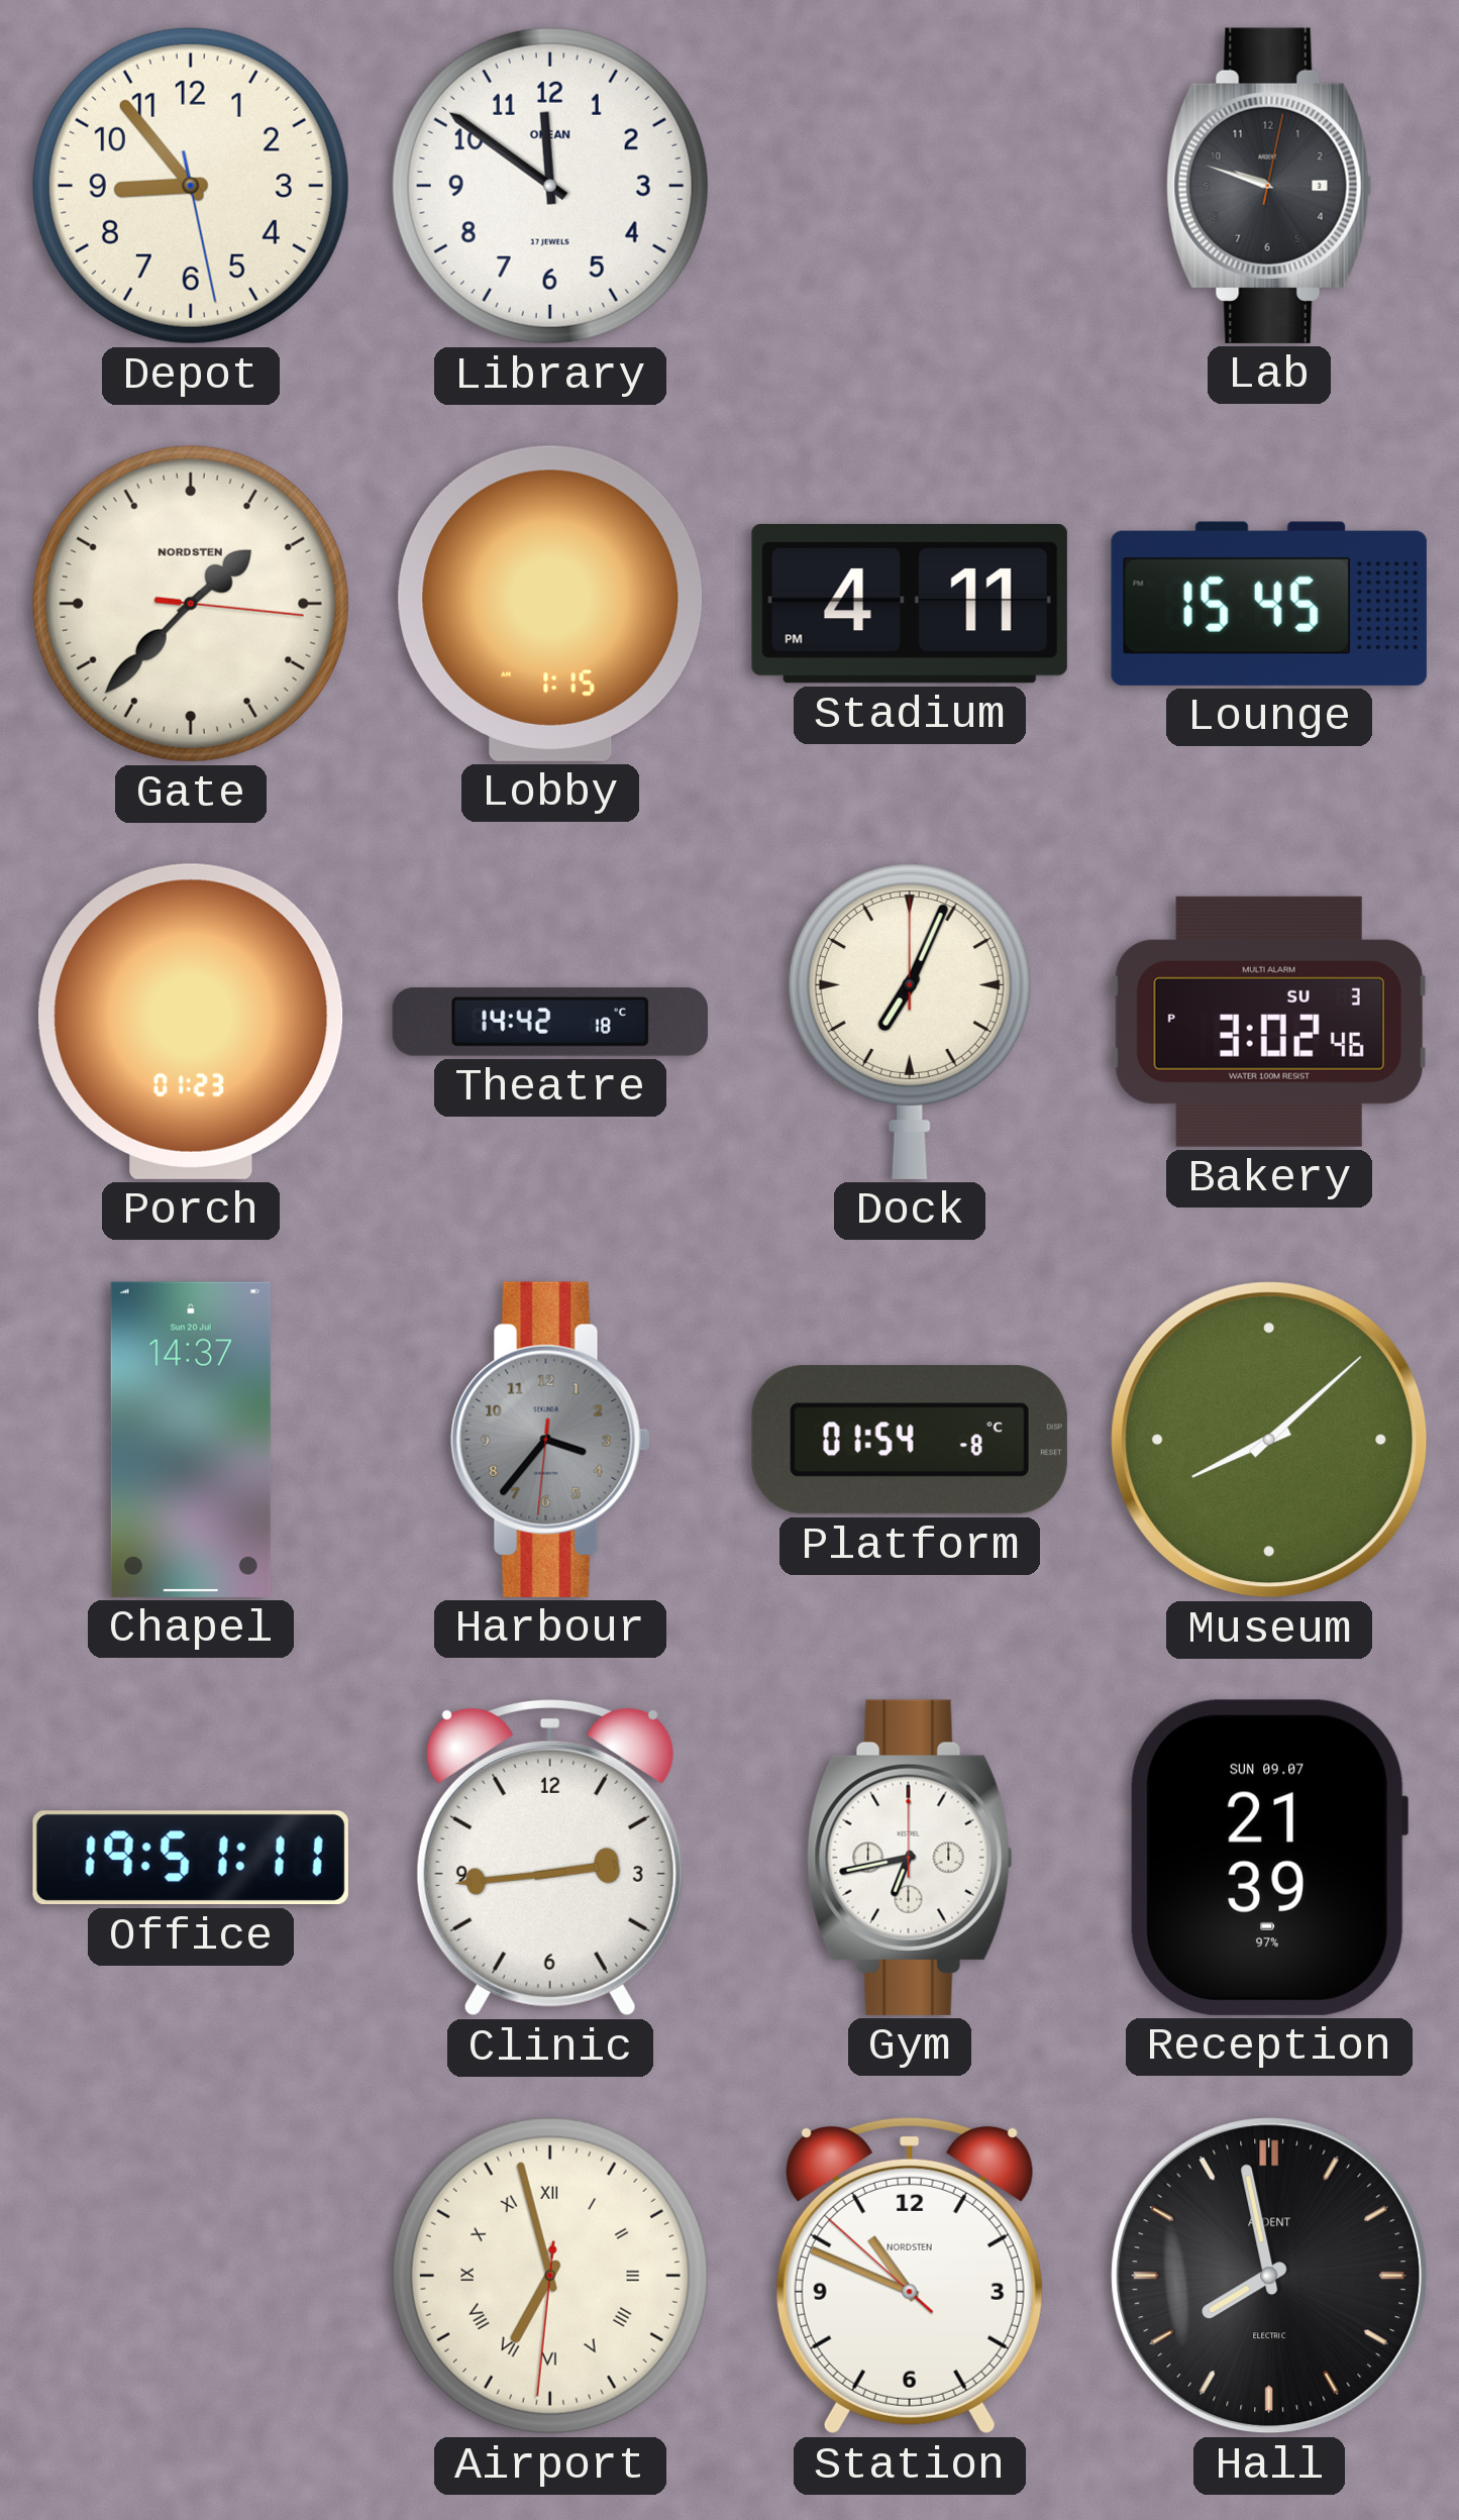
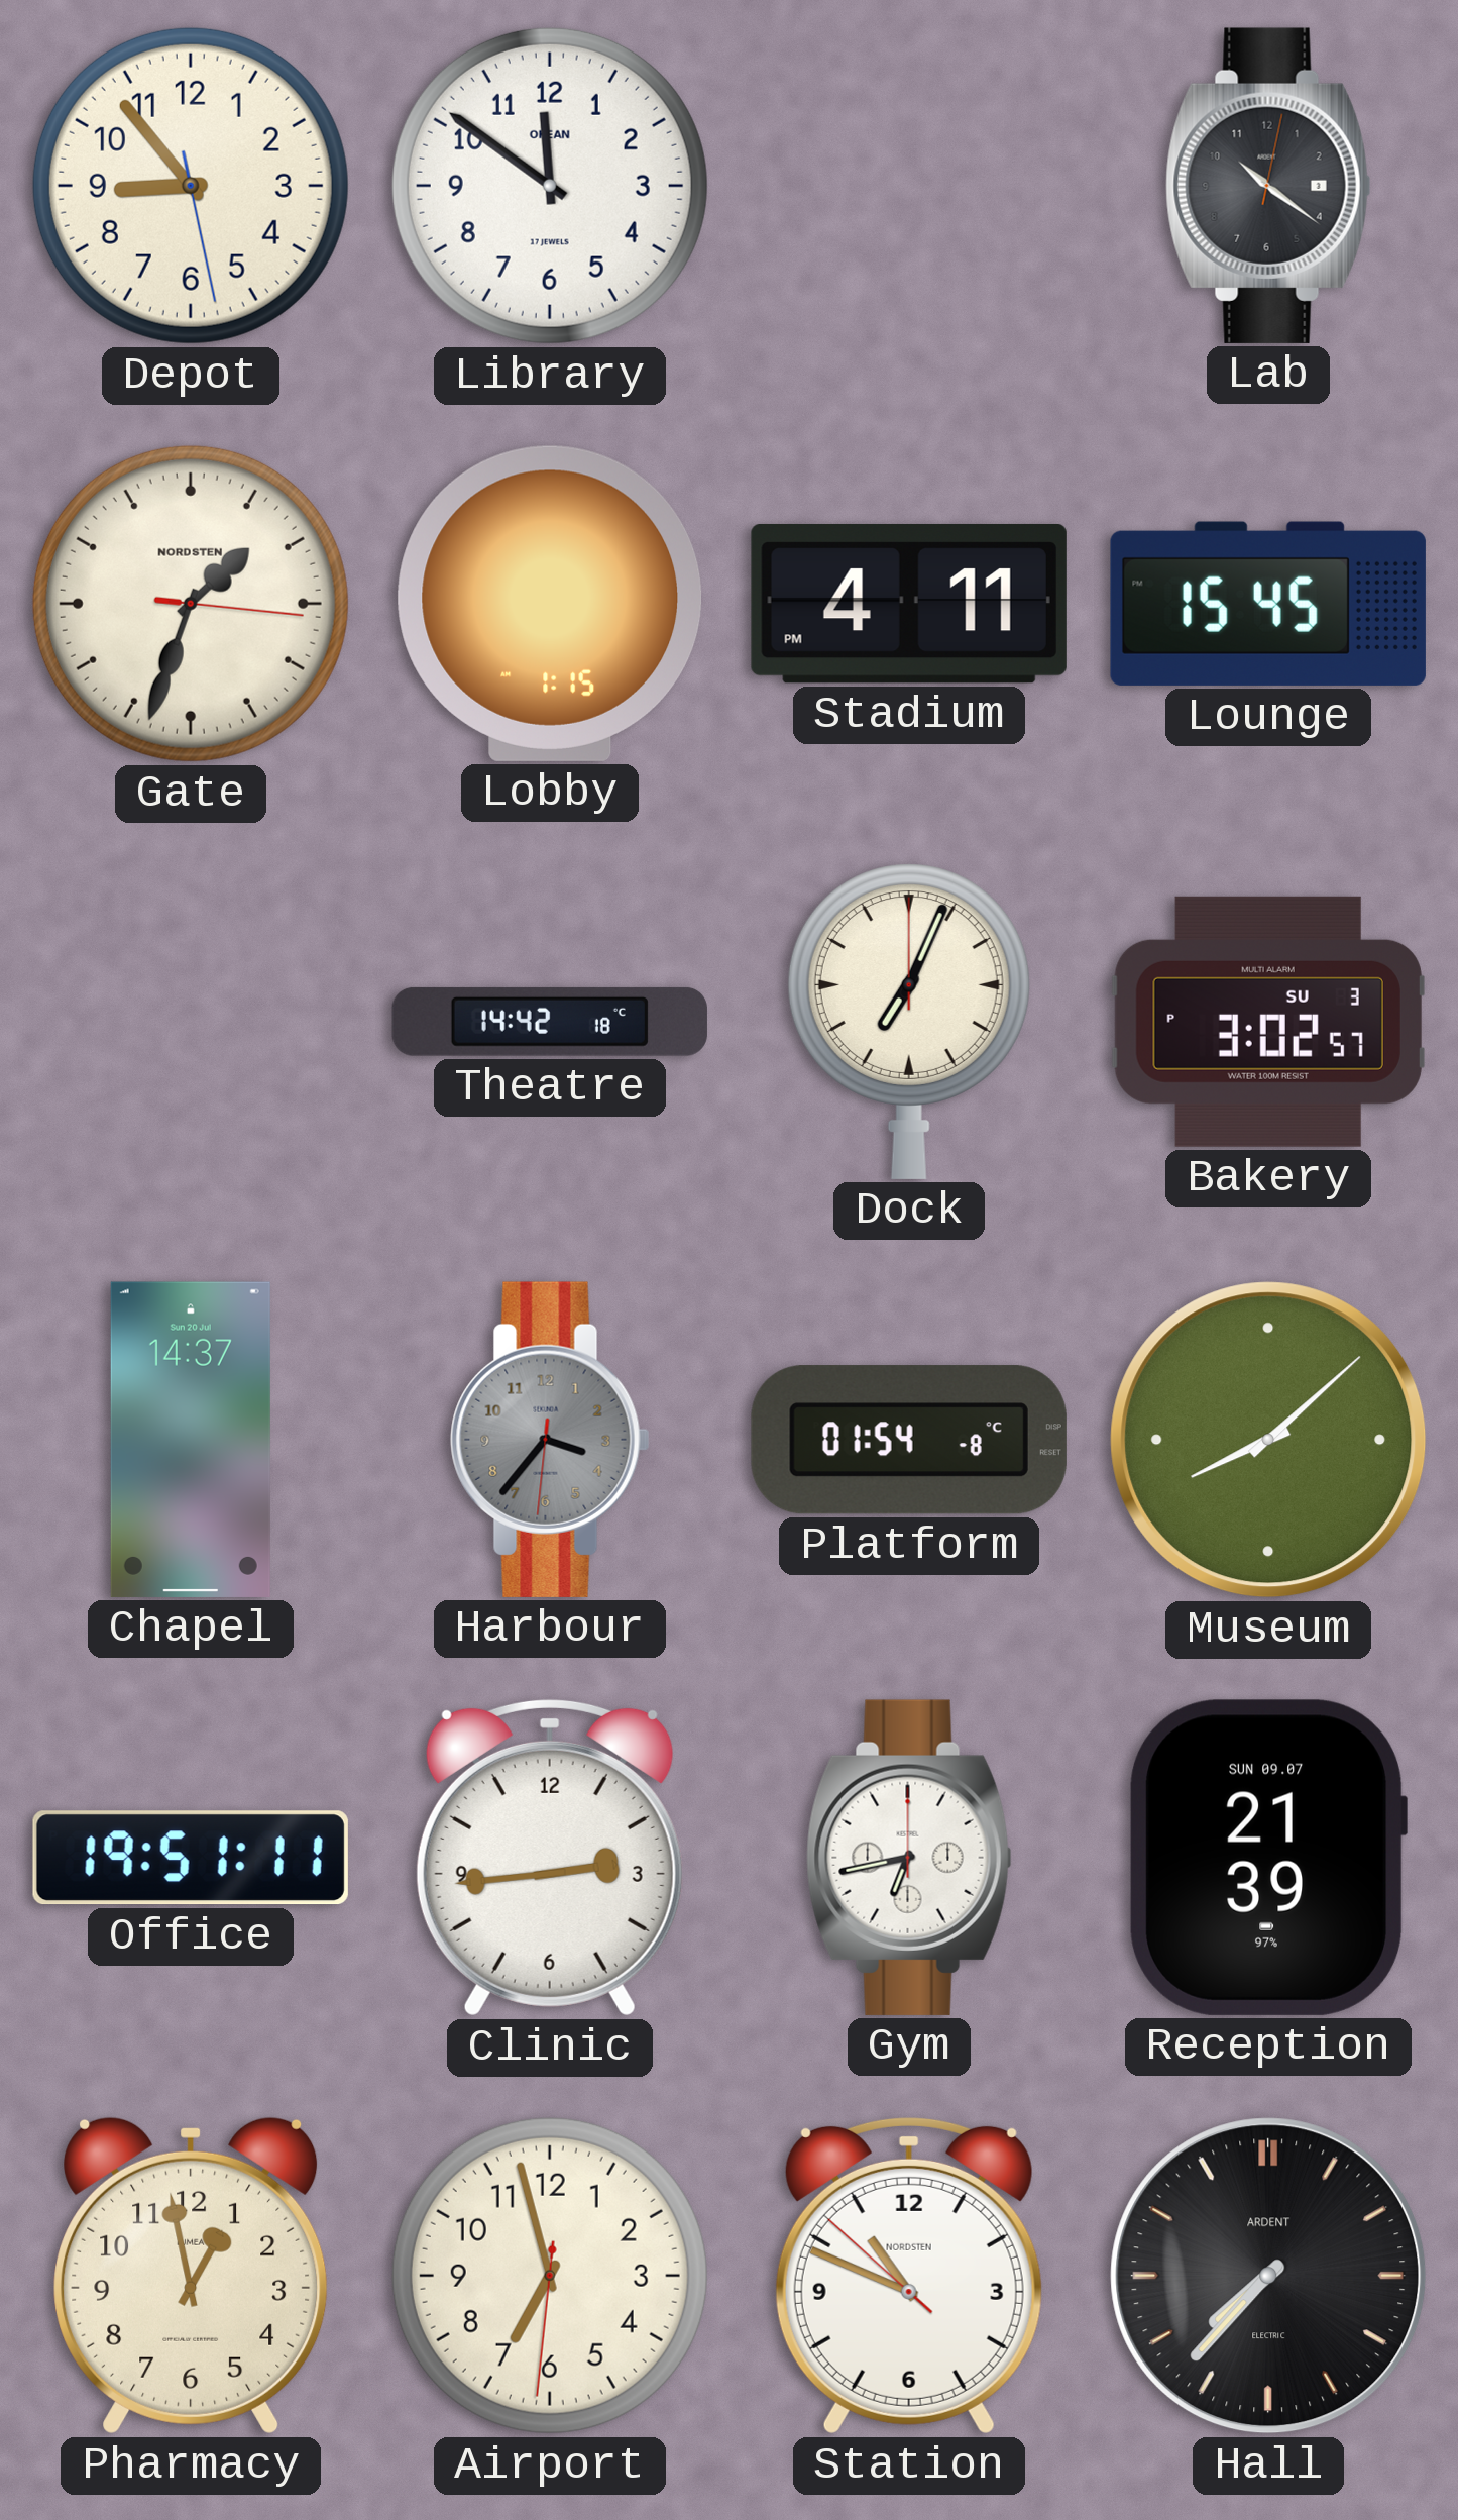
Lab: 9:48 -> 10:21 (1268, 186)
Gate: 1:37 -> 1:33 (191, 604)
Porch: 01:23 -> none (192, 1022)
Bakery: 3:02:46 PM -> 3:02:57 PM (1268, 1022)
Pharmacy: none -> 12:58 (191, 2276)
Airport numerals: Roman -> Arabic (550, 2276)
Hall: 7:58 -> 7:37 (1268, 2276)
